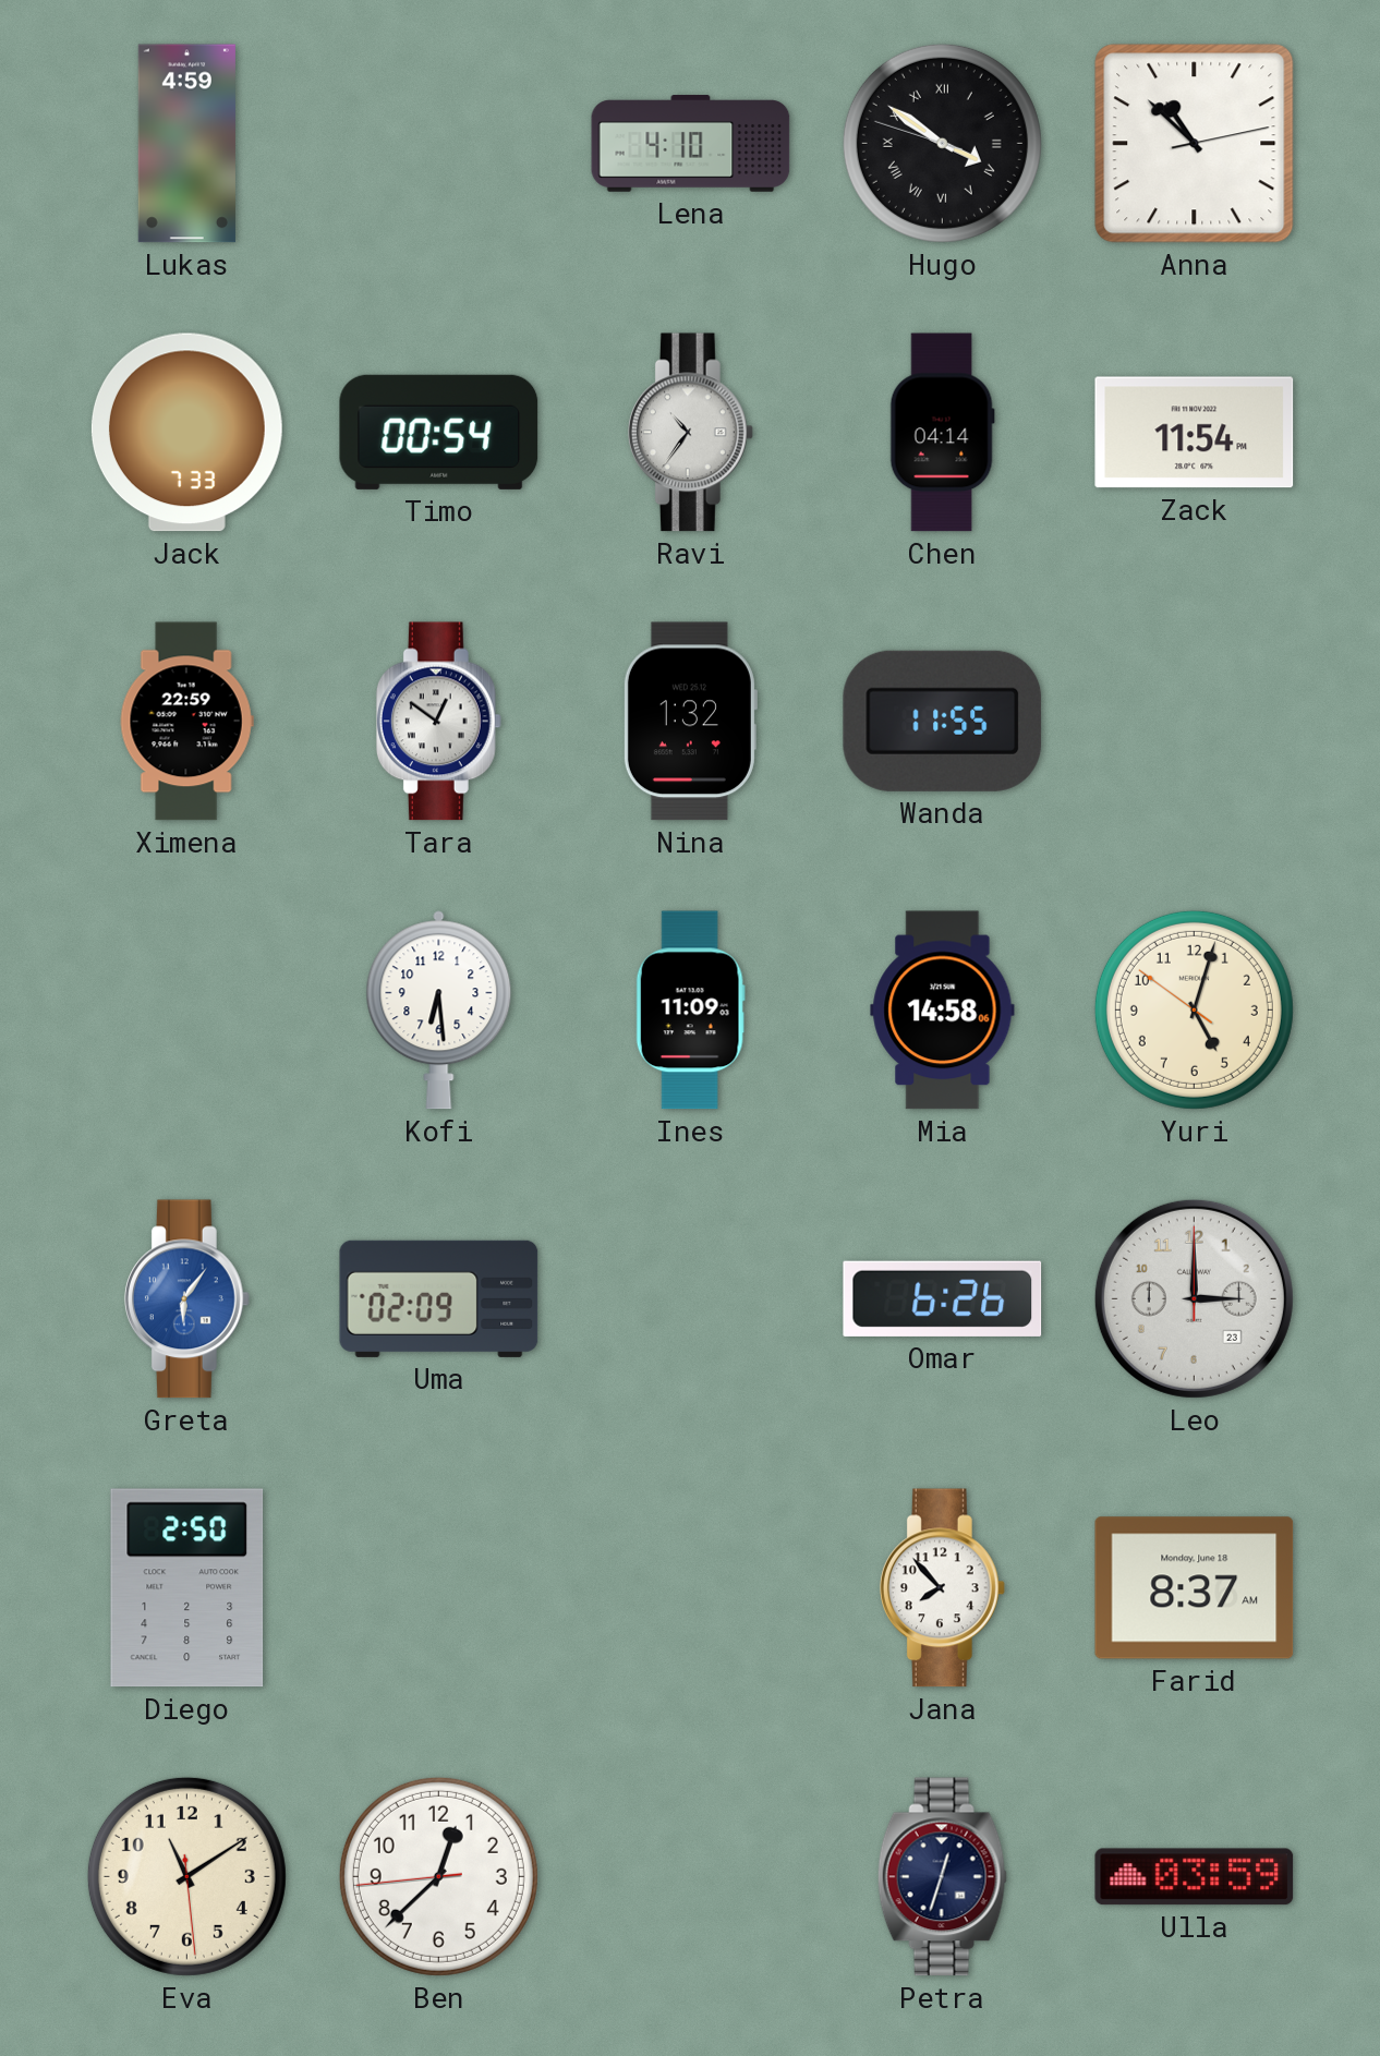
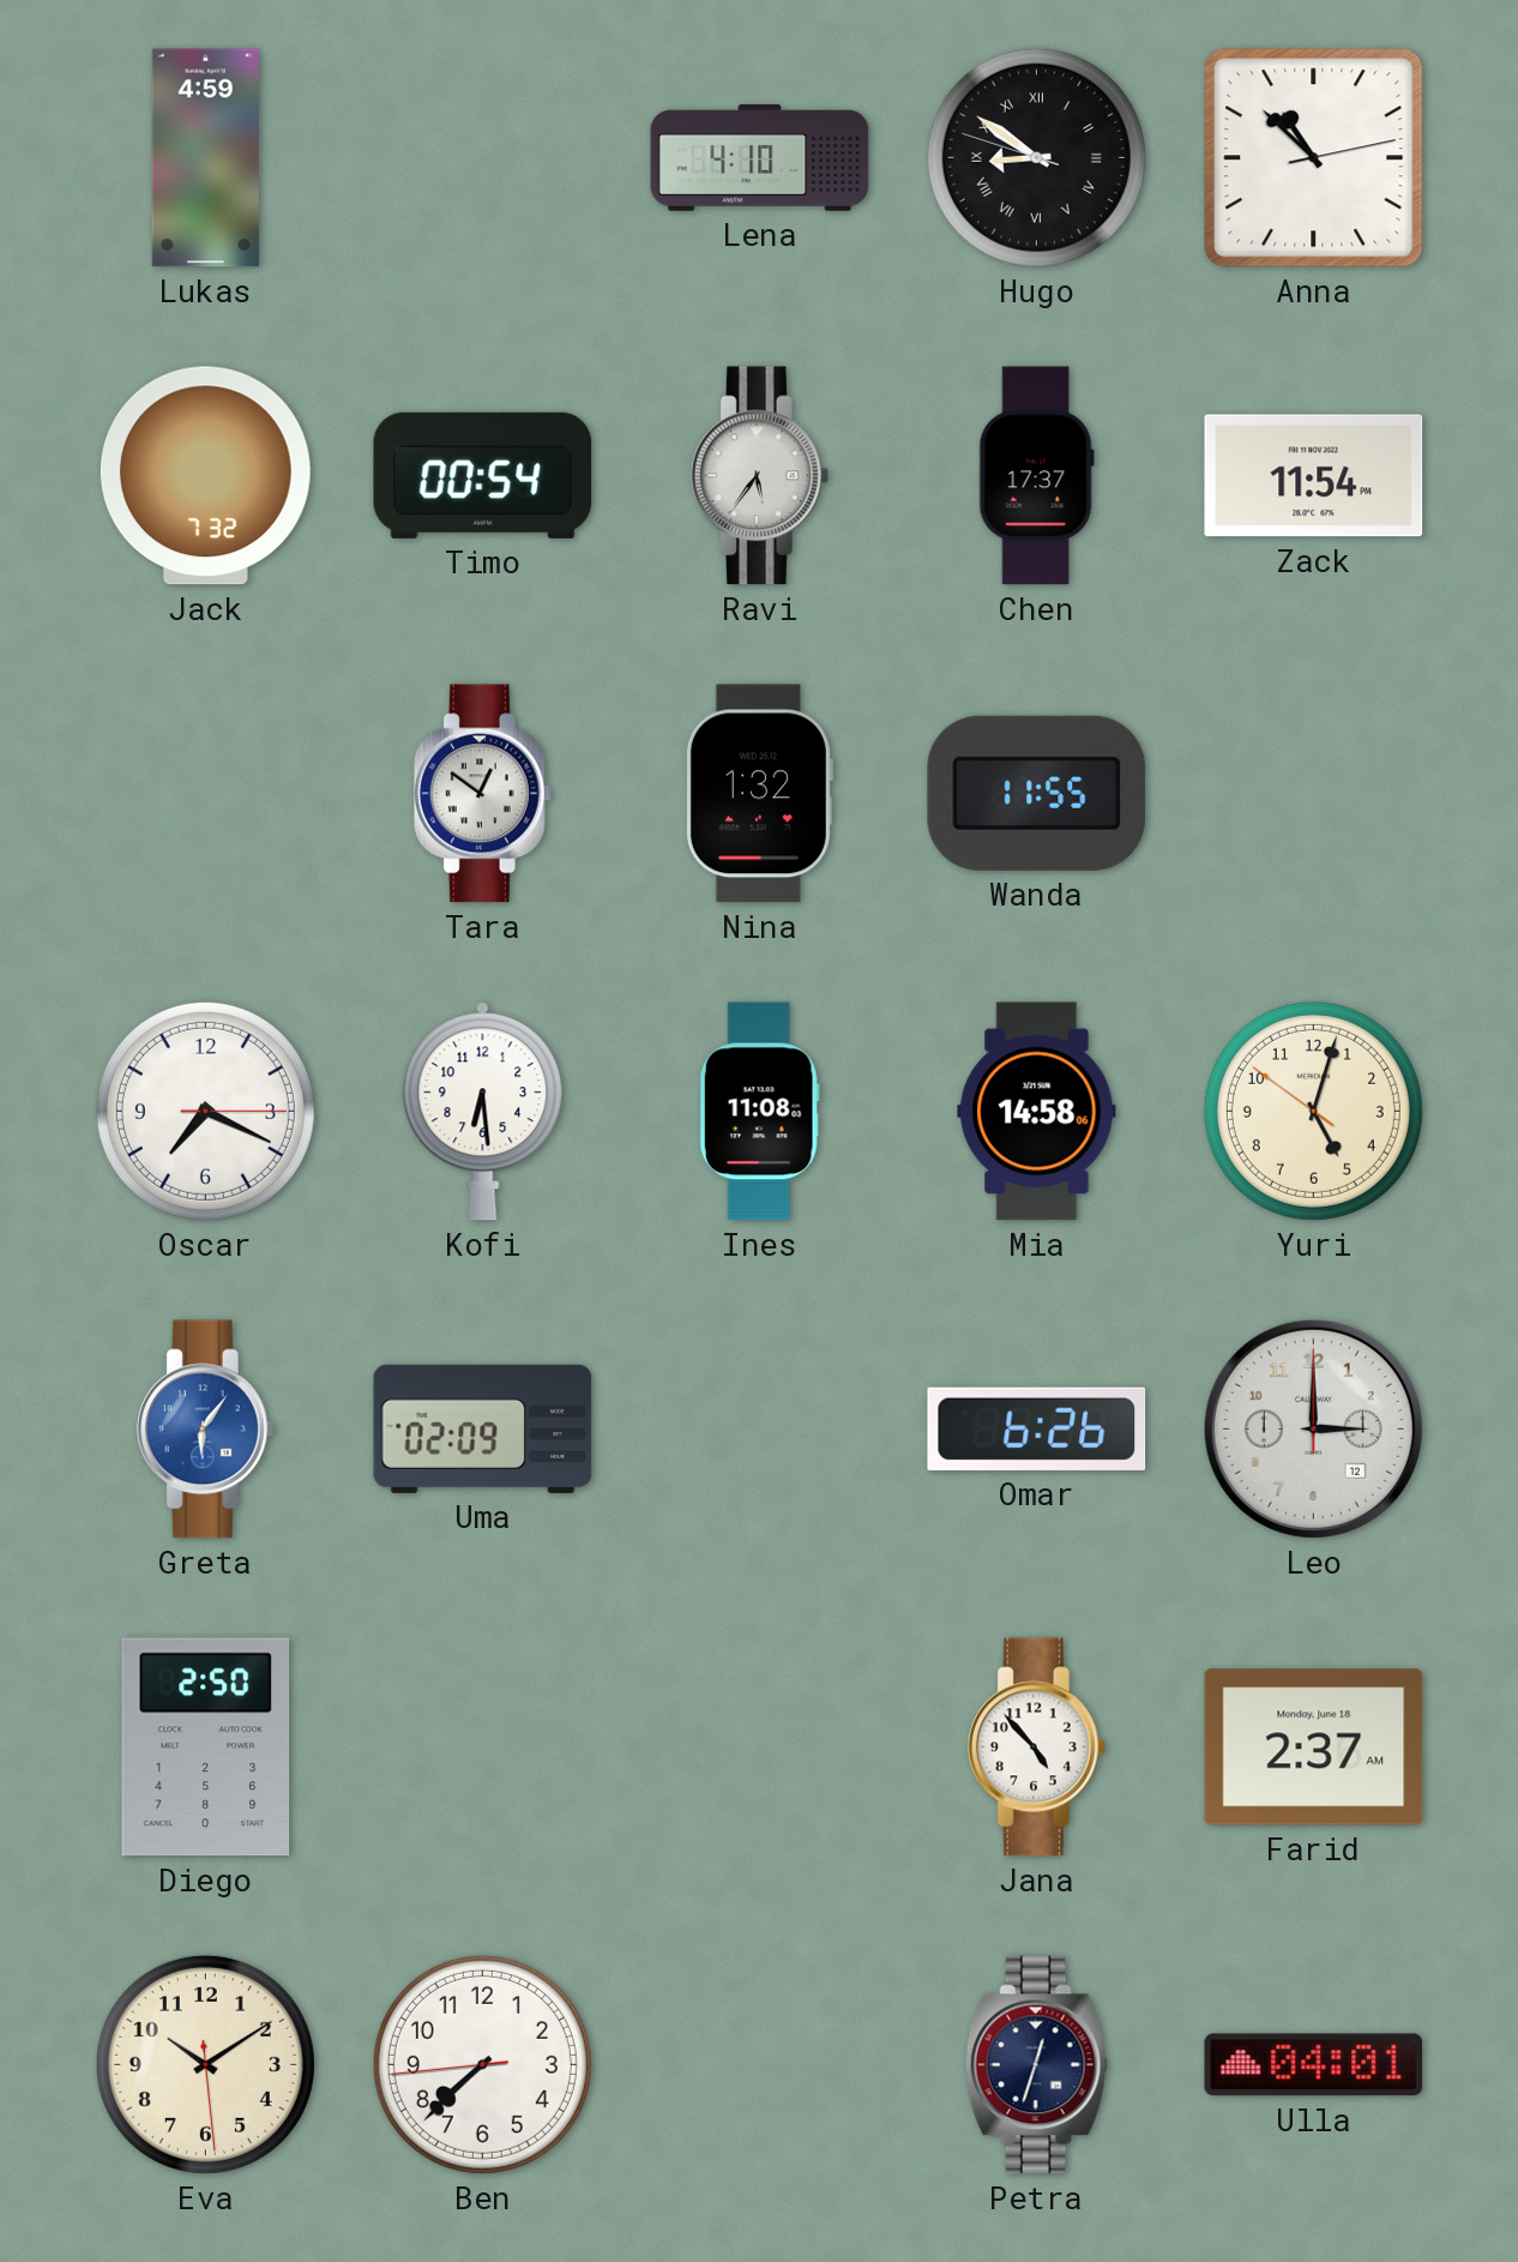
Hugo: 3:50 -> 8:50 (1036, 157)
Jack: 7:33 -> 7:32 (205, 476)
Ravi: 10:36 -> 5:36 (759, 476)
Chen: 04:14 -> 17:37 (1036, 476)
Ximena: 22:59 -> none (186, 722)
Oscar: none -> 7:19 (205, 1111)
Ines: 11:09 -> 11:08 (759, 1112)
Leo date: 23 -> 12 (1313, 1428)
Jana: 7:53 -> 4:53 (1036, 1747)
Farid: 8:37 -> 2:37 (1314, 1747)
Eva: 11:09 -> 10:09 (205, 2064)
Ben: 12:37 -> 7:37 (482, 2064)
Ulla: 03:59 -> 04:01 (1314, 2065)
